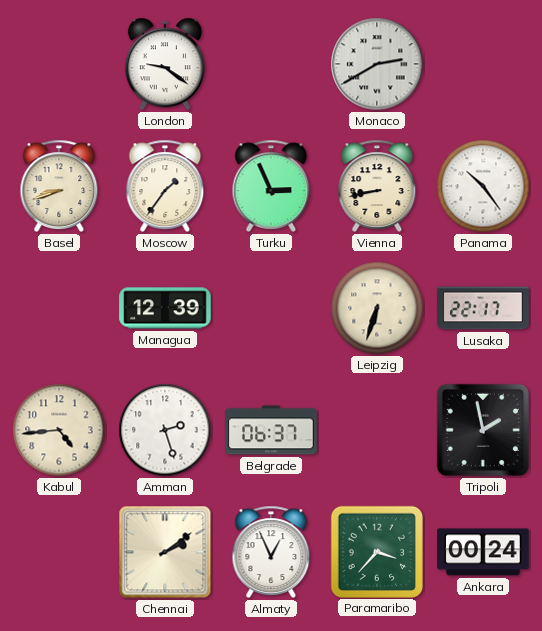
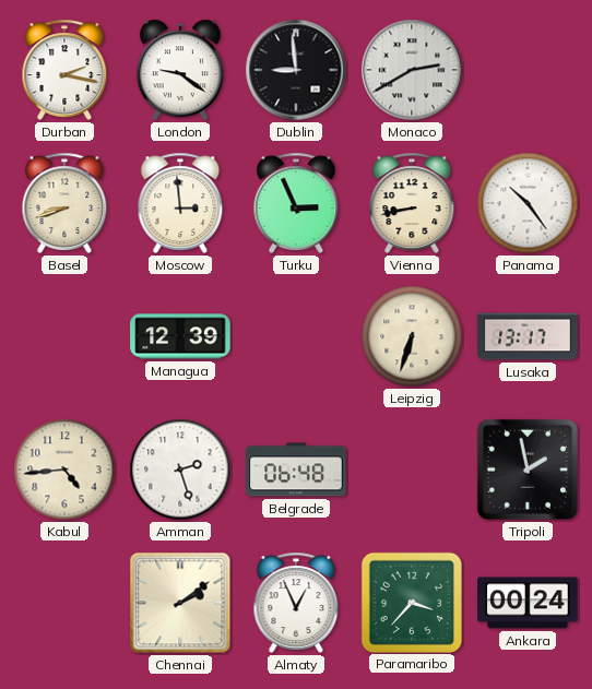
Durban: none -> 2:17 (64, 70)
Dublin: none -> 8:59 (296, 70)
Moscow: 1:36 -> 2:59 (180, 203)
Lusaka: 22:17 -> 13:17 (528, 336)
Belgrade: 06:37 -> 06:48 (296, 470)
